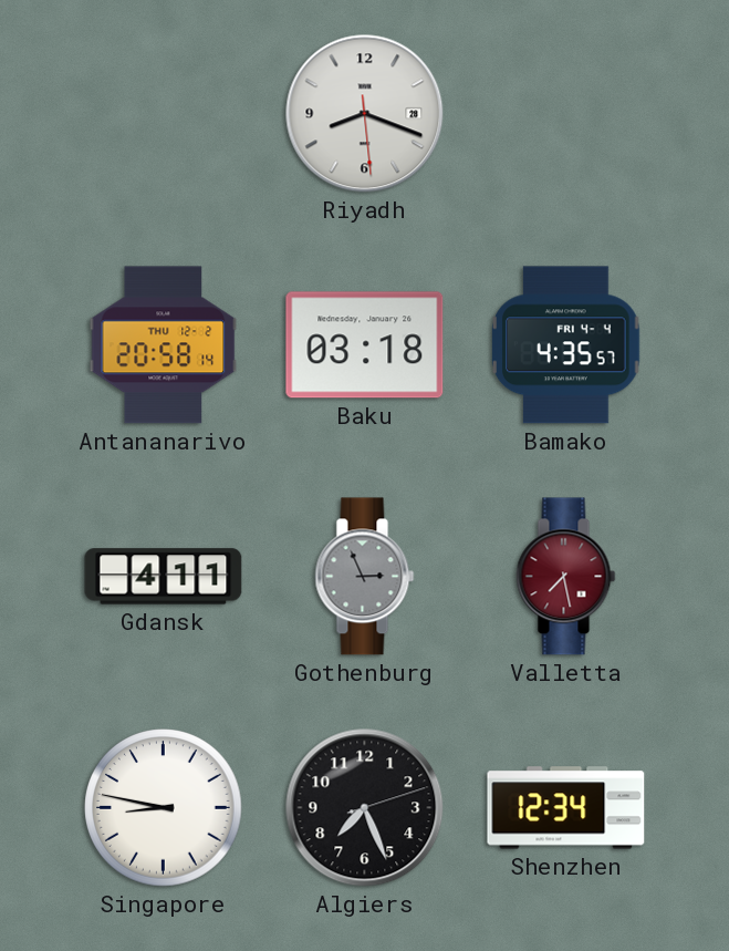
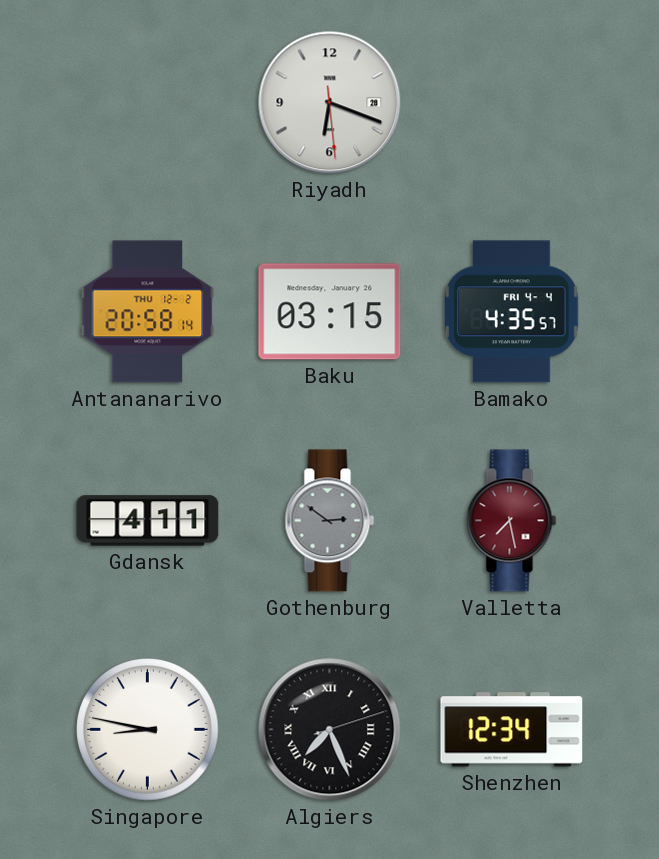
Riyadh: 8:18 -> 6:18 (330, 103)
Baku: 03:18 -> 03:15 (330, 312)
Gothenburg: 2:56 -> 2:51 (330, 521)
Algiers numerals: Arabic -> Roman (330, 730)
